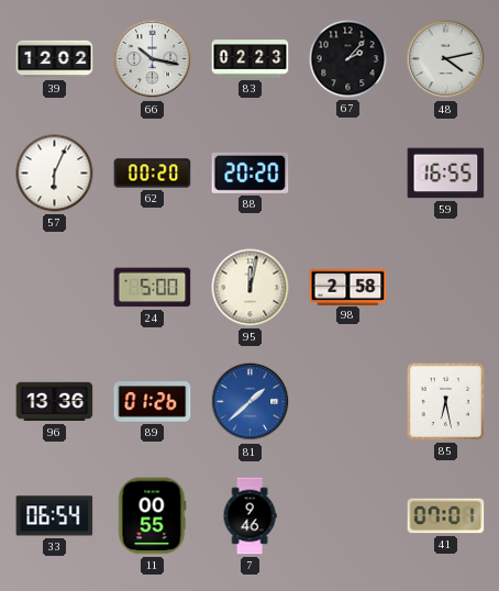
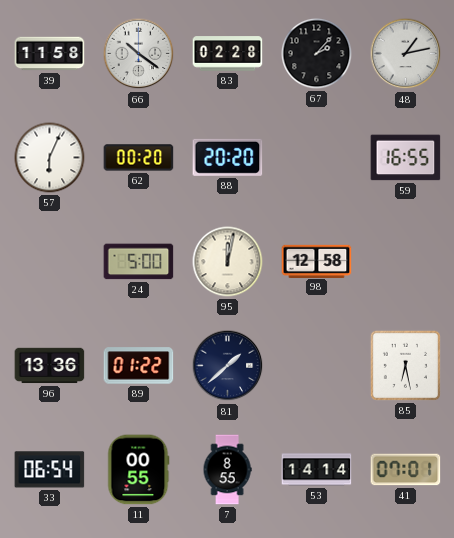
39: 12:02 -> 11:58 (50, 54)
66: 10:17 -> 10:21 (139, 54)
83: 02:23 -> 02:28 (228, 54)
48: 4:13 -> 1:13 (406, 54)
98: 2:58 -> 12:58 (317, 261)
89: 01:26 -> 01:22 (139, 366)
81 dial: blue -> navy (228, 366)
7: 9:46 -> 8:55 (227, 470)
53: none -> 14:14 (317, 470)
